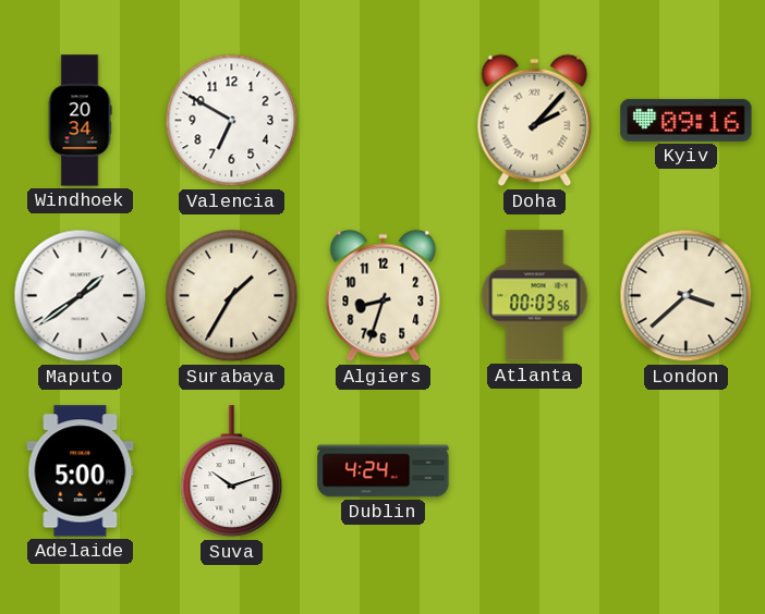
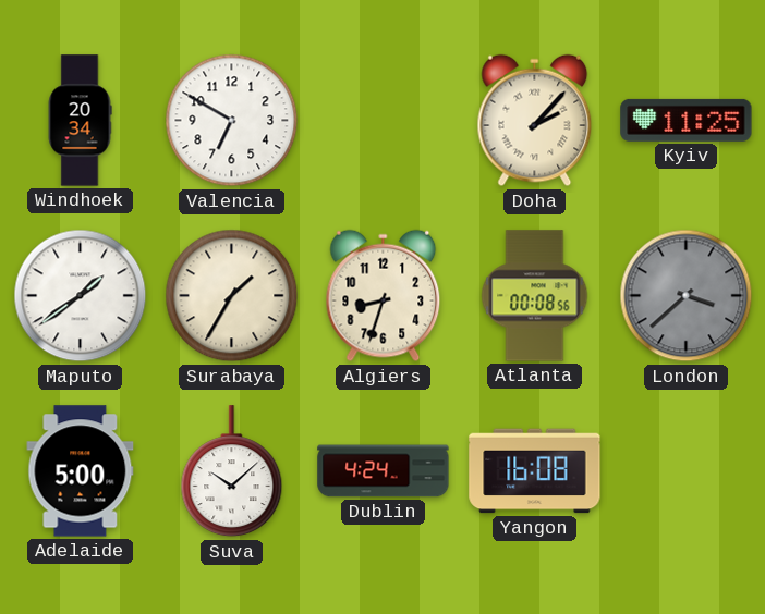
Kyiv: 09:16 -> 11:25 (687, 120)
Atlanta: 00:03 -> 00:08 (535, 296)
London dial: cream -> grey (687, 296)
Suva: 10:12 -> 10:08 (232, 471)
Yangon: none -> 16:08 (535, 471)
